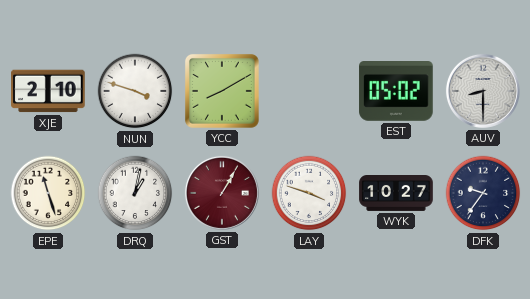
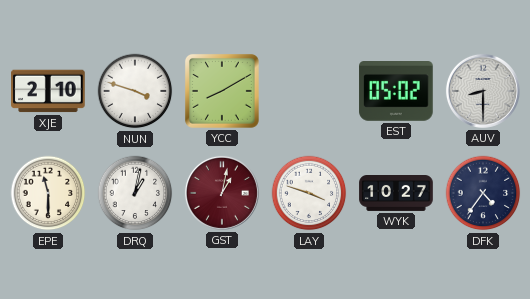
EPE: 11:27 -> 11:30 (48, 193)
GST: 1:05 -> 1:02 (222, 193)
DFK: 9:36 -> 4:36 (483, 193)
